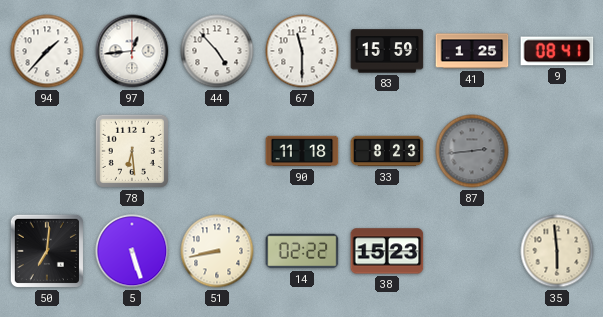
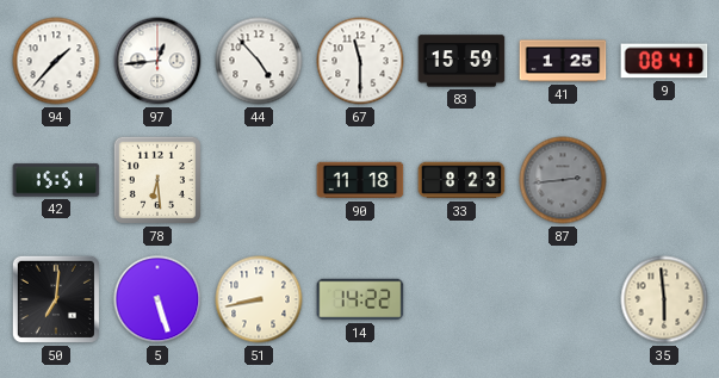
42: none -> 15:51 (56, 180)
14: 02:22 -> 14:22 (360, 299)
38: 15:23 -> none (387, 251)
